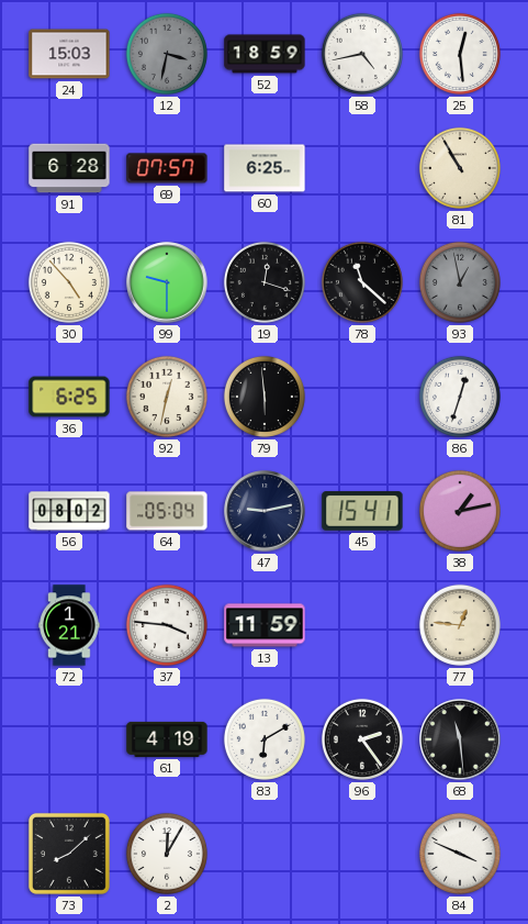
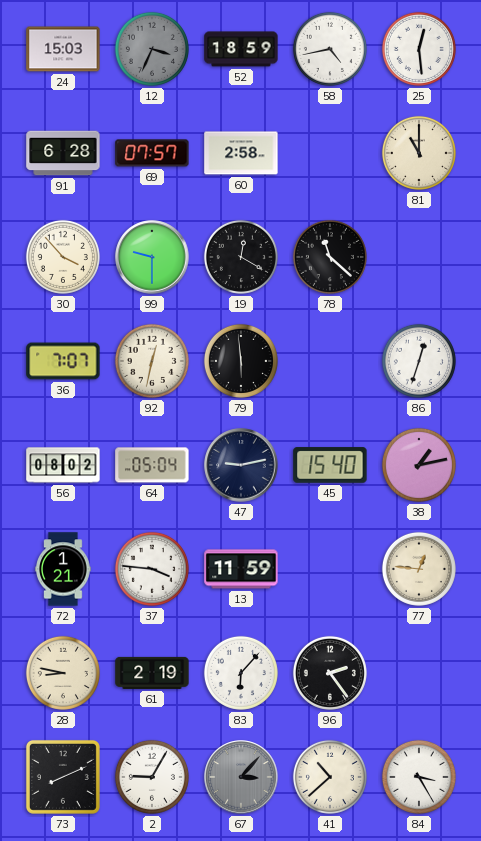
12: 3:32 -> 3:34 (152, 49)
60: 6:25 -> 2:58 (241, 153)
81: 10:55 -> 11:00 (419, 153)
30: 4:53 -> 3:53 (63, 257)
19: 12:18 -> 12:20 (241, 257)
93: 12:58 -> none (460, 282)
36: 6:25 -> 7:07 (63, 361)
45: 15:41 -> 15:40 (330, 465)
28: none -> 8:47 (63, 673)
61: 4:19 -> 2:19 (152, 673)
83: 6:10 -> 6:07 (241, 673)
68: 11:29 -> none (460, 739)
73: 8:08 -> 8:11 (63, 777)
2: 12:05 -> 9:05 (152, 777)
67: none -> 3:07 (241, 777)
41: none -> 10:38 (330, 777)
84: 3:49 -> 3:25 (419, 777)
